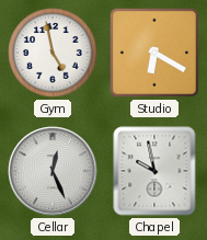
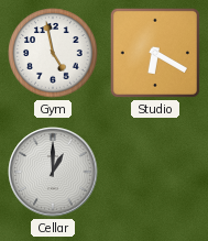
Cellar: 12:26 -> 1:00 (53, 172)
Chapel: 9:58 -> none (154, 171)
